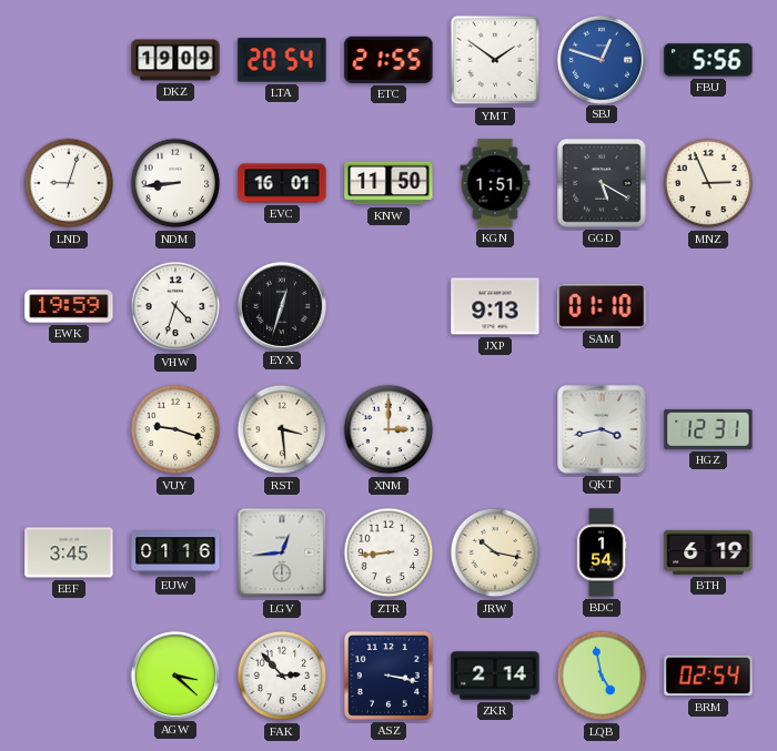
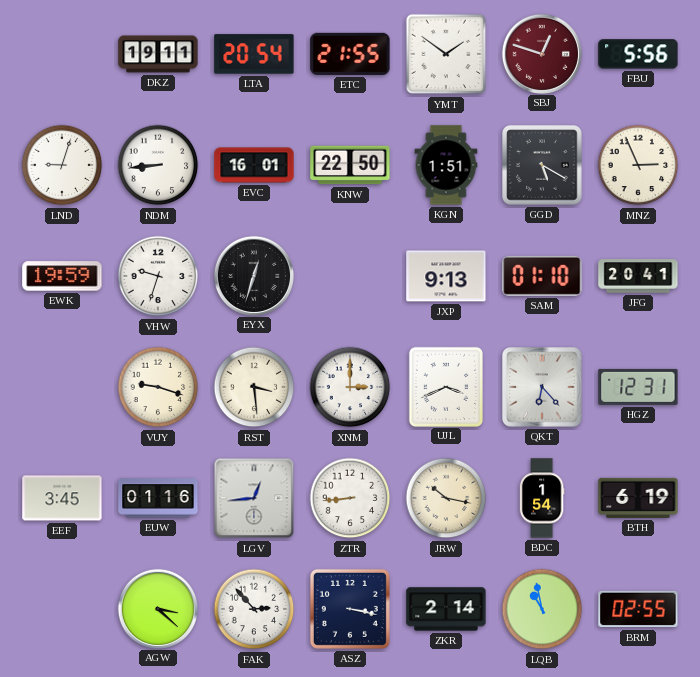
DKZ: 19:09 -> 19:11 (158, 54)
SBJ dial: blue -> burgundy (541, 53)
KNW: 11:50 -> 22:50 (350, 165)
VHW: 4:33 -> 9:33 (158, 276)
JFG: none -> 20:41 (638, 276)
UJL: none -> 3:41 (445, 386)
QKT: 3:43 -> 6:23 (542, 387)
LQB: 4:58 -> 10:58 (542, 609)
BRM: 02:54 -> 02:55 (638, 609)
